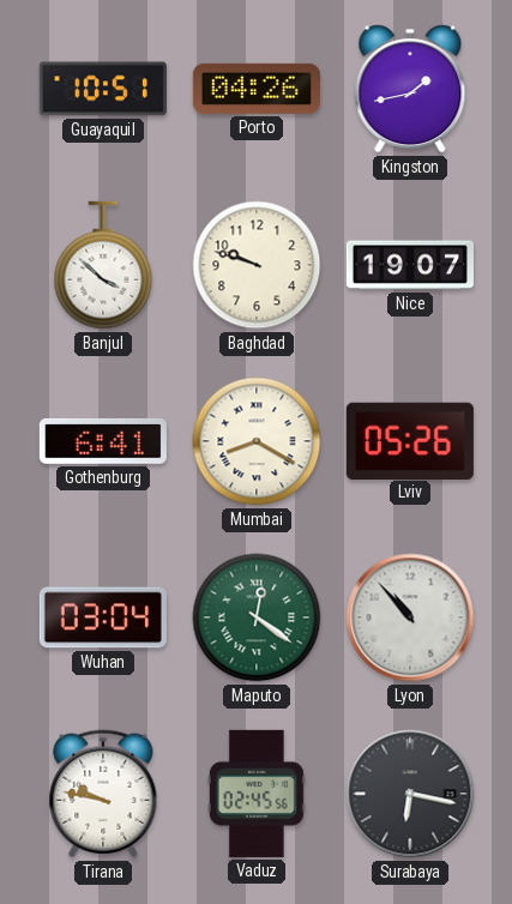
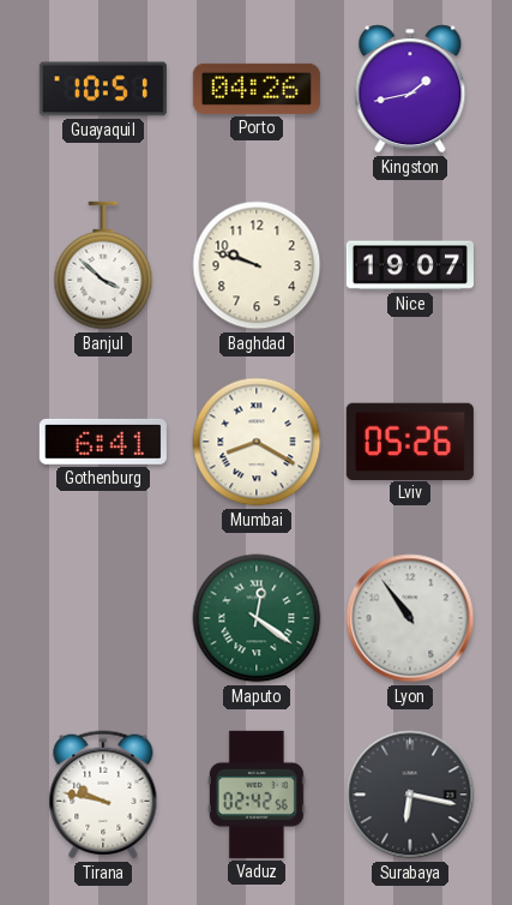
Wuhan: 03:04 -> none (103, 617)
Lyon: 10:53 -> 10:54 (410, 618)
Vaduz: 02:45 -> 02:42 (257, 795)
